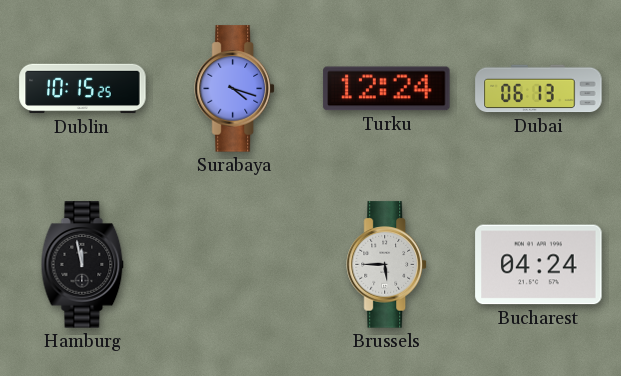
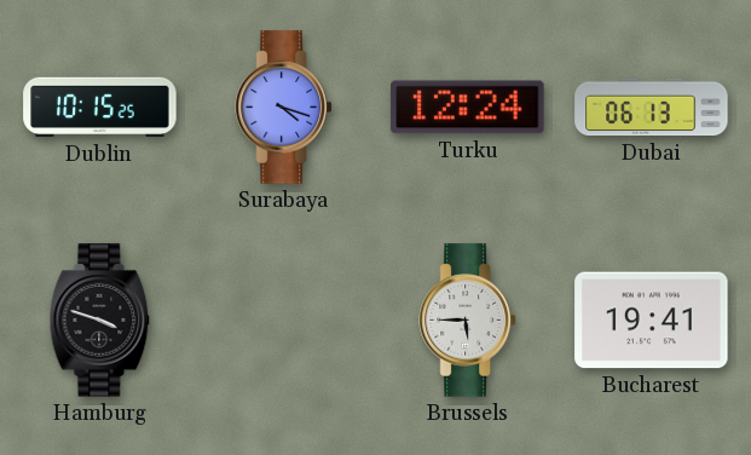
Hamburg: 11:58 -> 3:48 (100, 321)
Bucharest: 04:24 -> 19:41 (652, 321)
